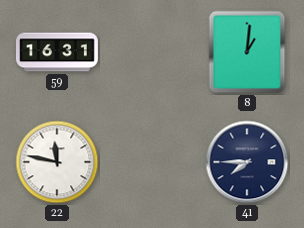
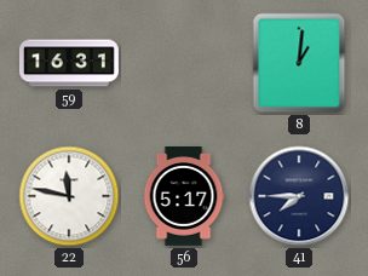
56: none -> 5:17 (184, 197)
